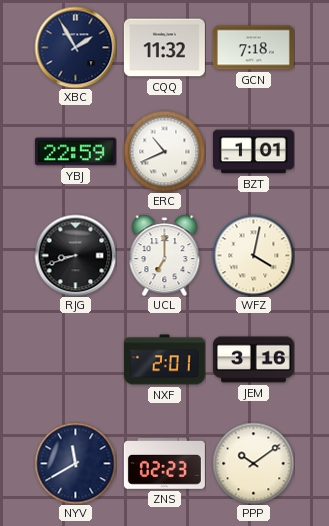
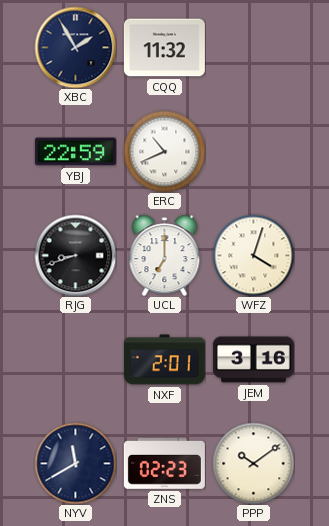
GCN: 7:18 -> none (253, 48)
BZT: 1:01 -> none (253, 152)
WFZ: 4:02 -> 4:03 (253, 255)
